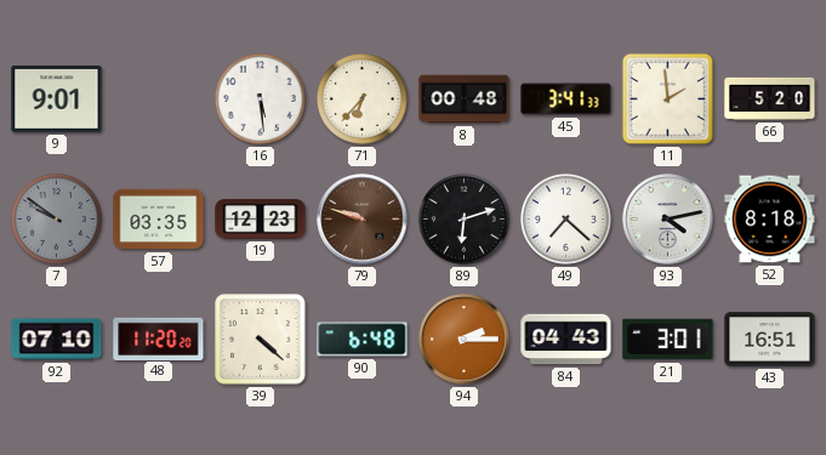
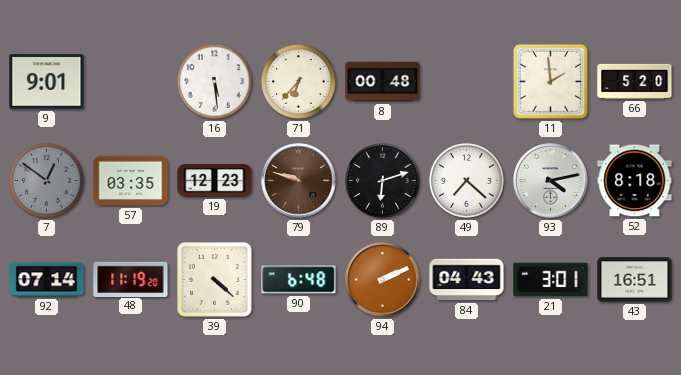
45: 3:41 -> none (566, 99)
7: 9:51 -> 12:51 (46, 180)
92: 07:10 -> 07:14 (47, 280)
48: 11:20 -> 11:19 (131, 279)
94: 2:15 -> 2:11 (383, 280)
